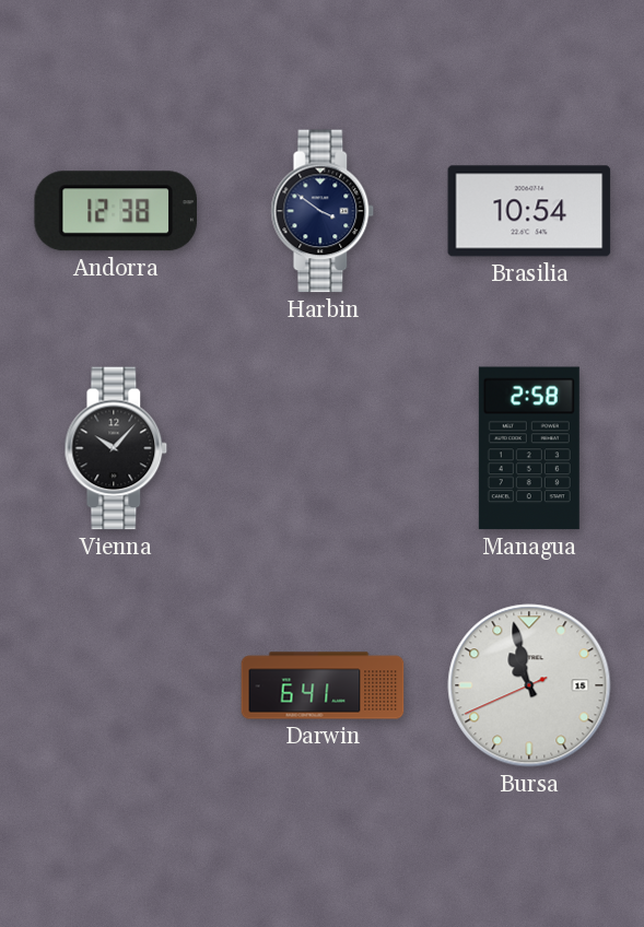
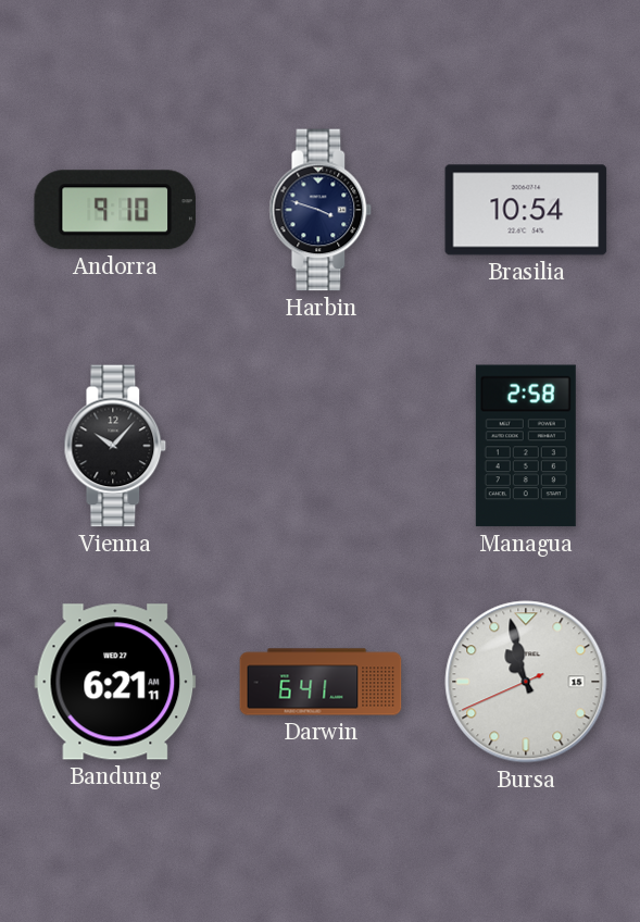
Andorra: 12:38 -> 9:10 (114, 210)
Harbin: 3:51 -> 3:48 (321, 210)
Bandung: none -> 6:21 (115, 682)
